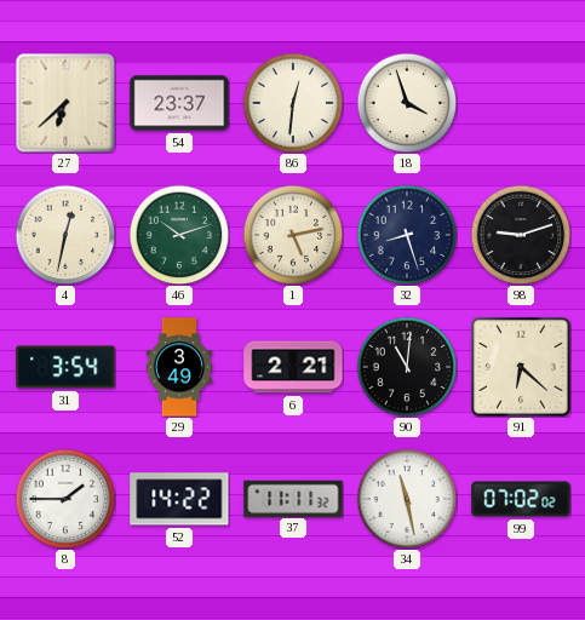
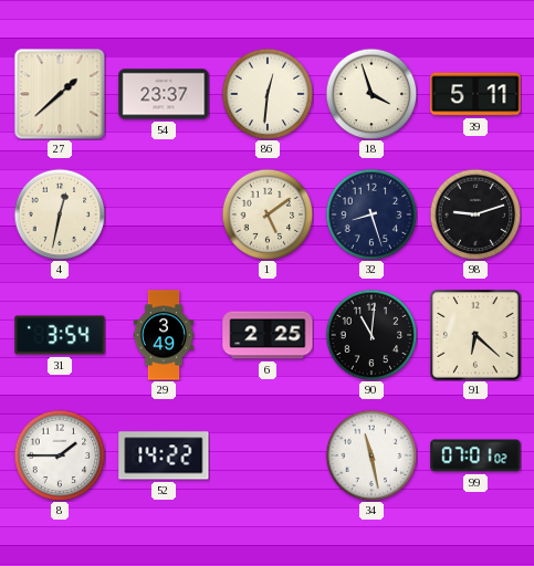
27: 6:38 -> 1:38 (60, 94)
39: none -> 5:11 (475, 94)
46: 10:12 -> none (179, 235)
1: 5:13 -> 5:09 (268, 214)
6: 2:21 -> 2:25 (268, 335)
37: 11:11 -> none (293, 498)
99: 07:02 -> 07:01 (475, 455)
